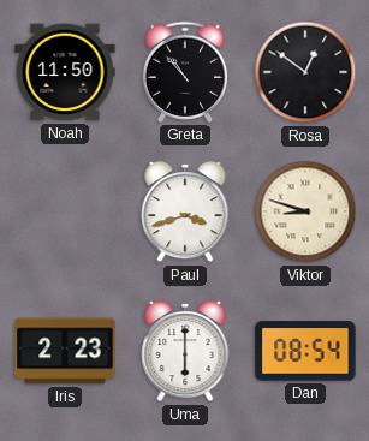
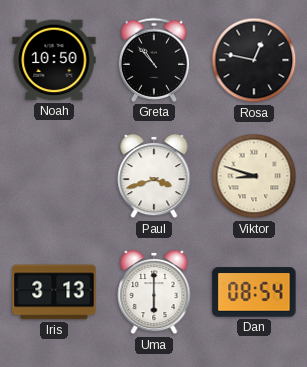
Noah: 11:50 -> 10:50 (54, 60)
Rosa: 12:51 -> 12:47 (254, 60)
Iris: 2:23 -> 3:13 (54, 292)
